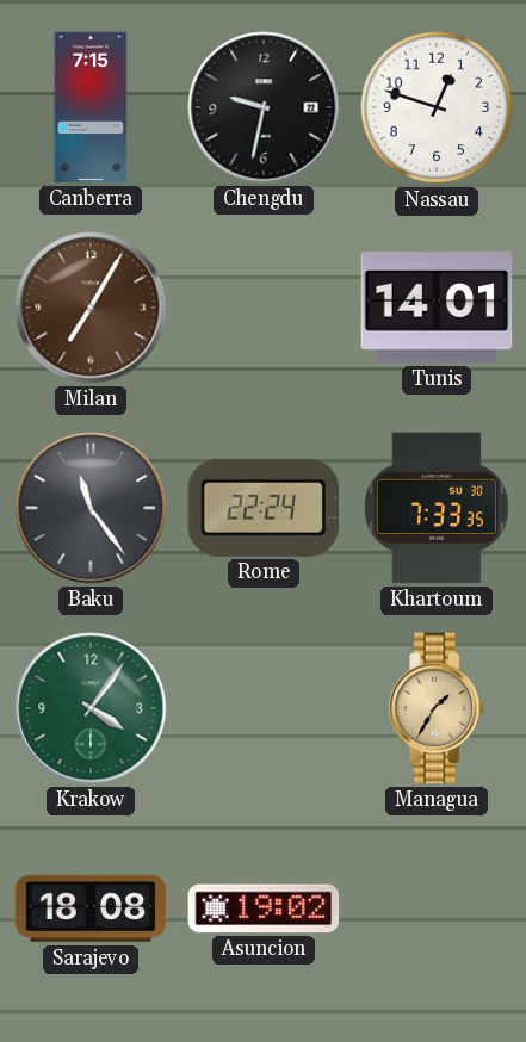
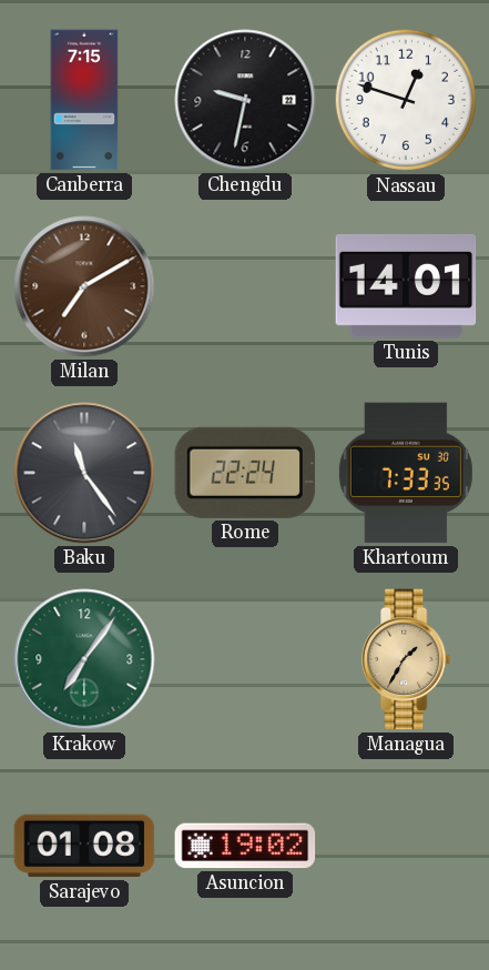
Milan: 7:05 -> 7:10 (84, 286)
Krakow: 4:06 -> 7:06 (84, 659)
Sarajevo: 18:08 -> 01:08 (84, 846)
